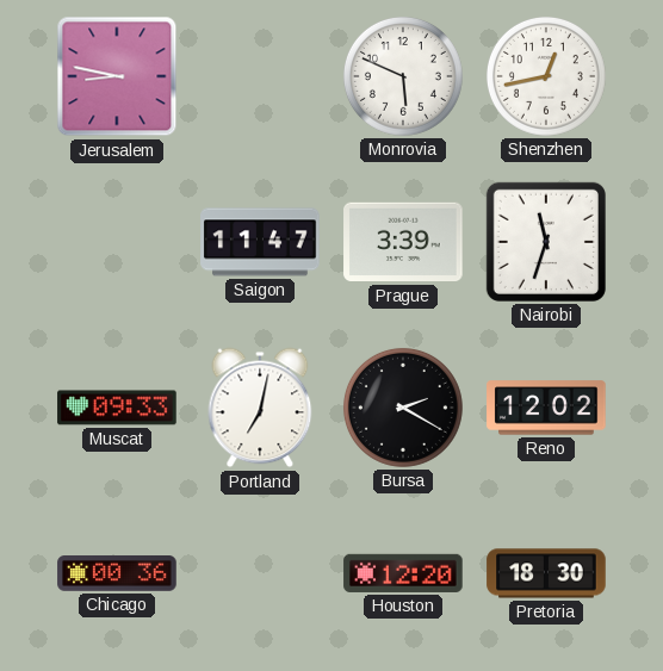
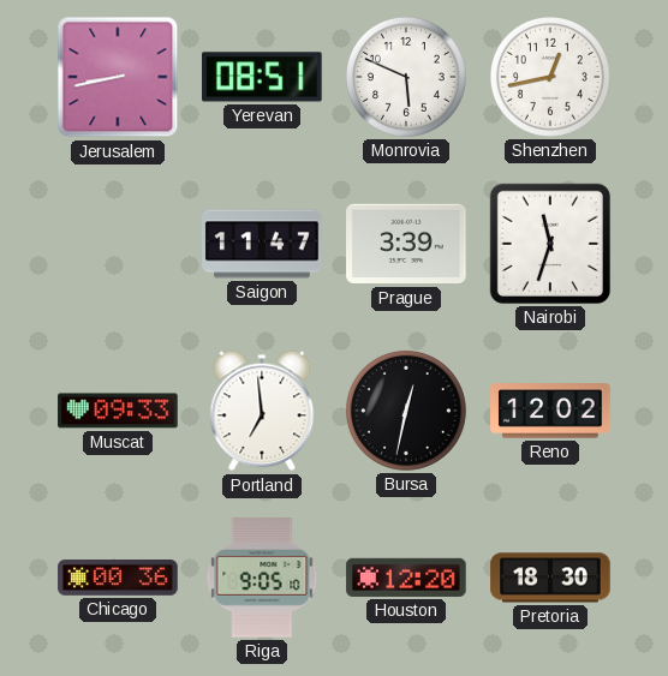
Jerusalem: 8:47 -> 8:43 (118, 77)
Yerevan: none -> 08:51 (262, 77)
Portland: 7:02 -> 6:59 (262, 411)
Bursa: 2:20 -> 12:32 (406, 411)
Riga: none -> 9:05 (262, 578)
